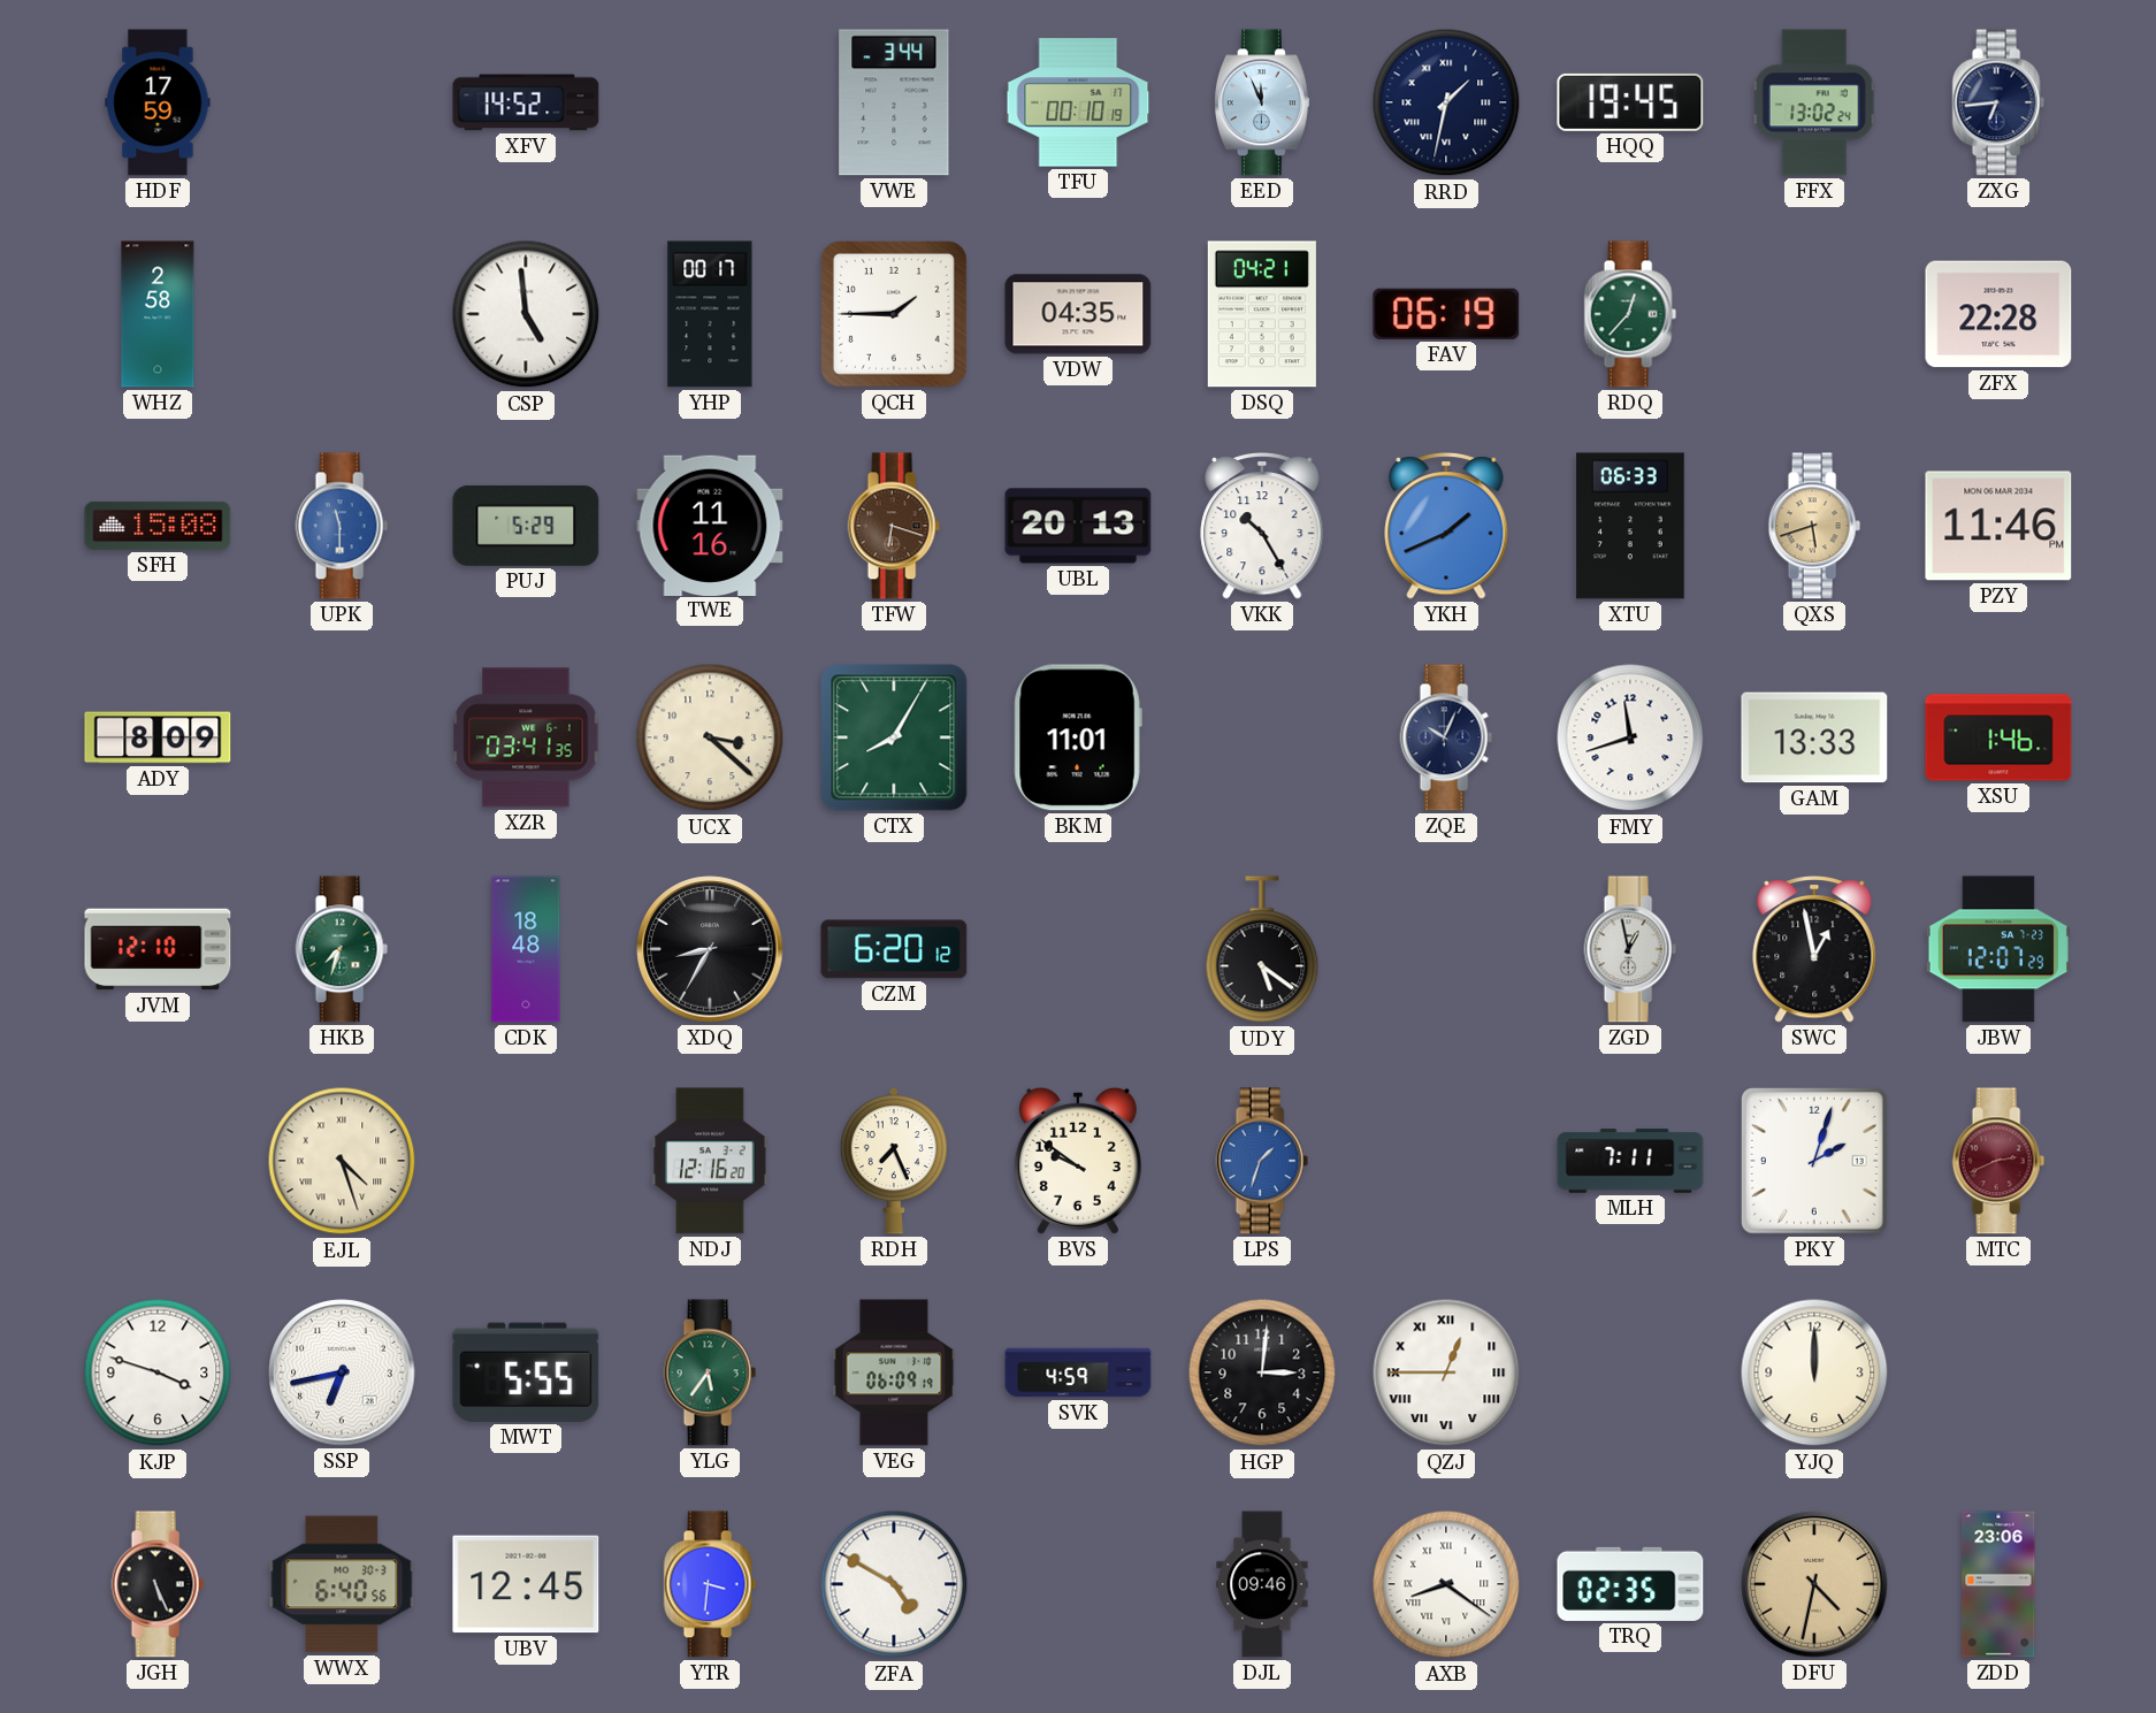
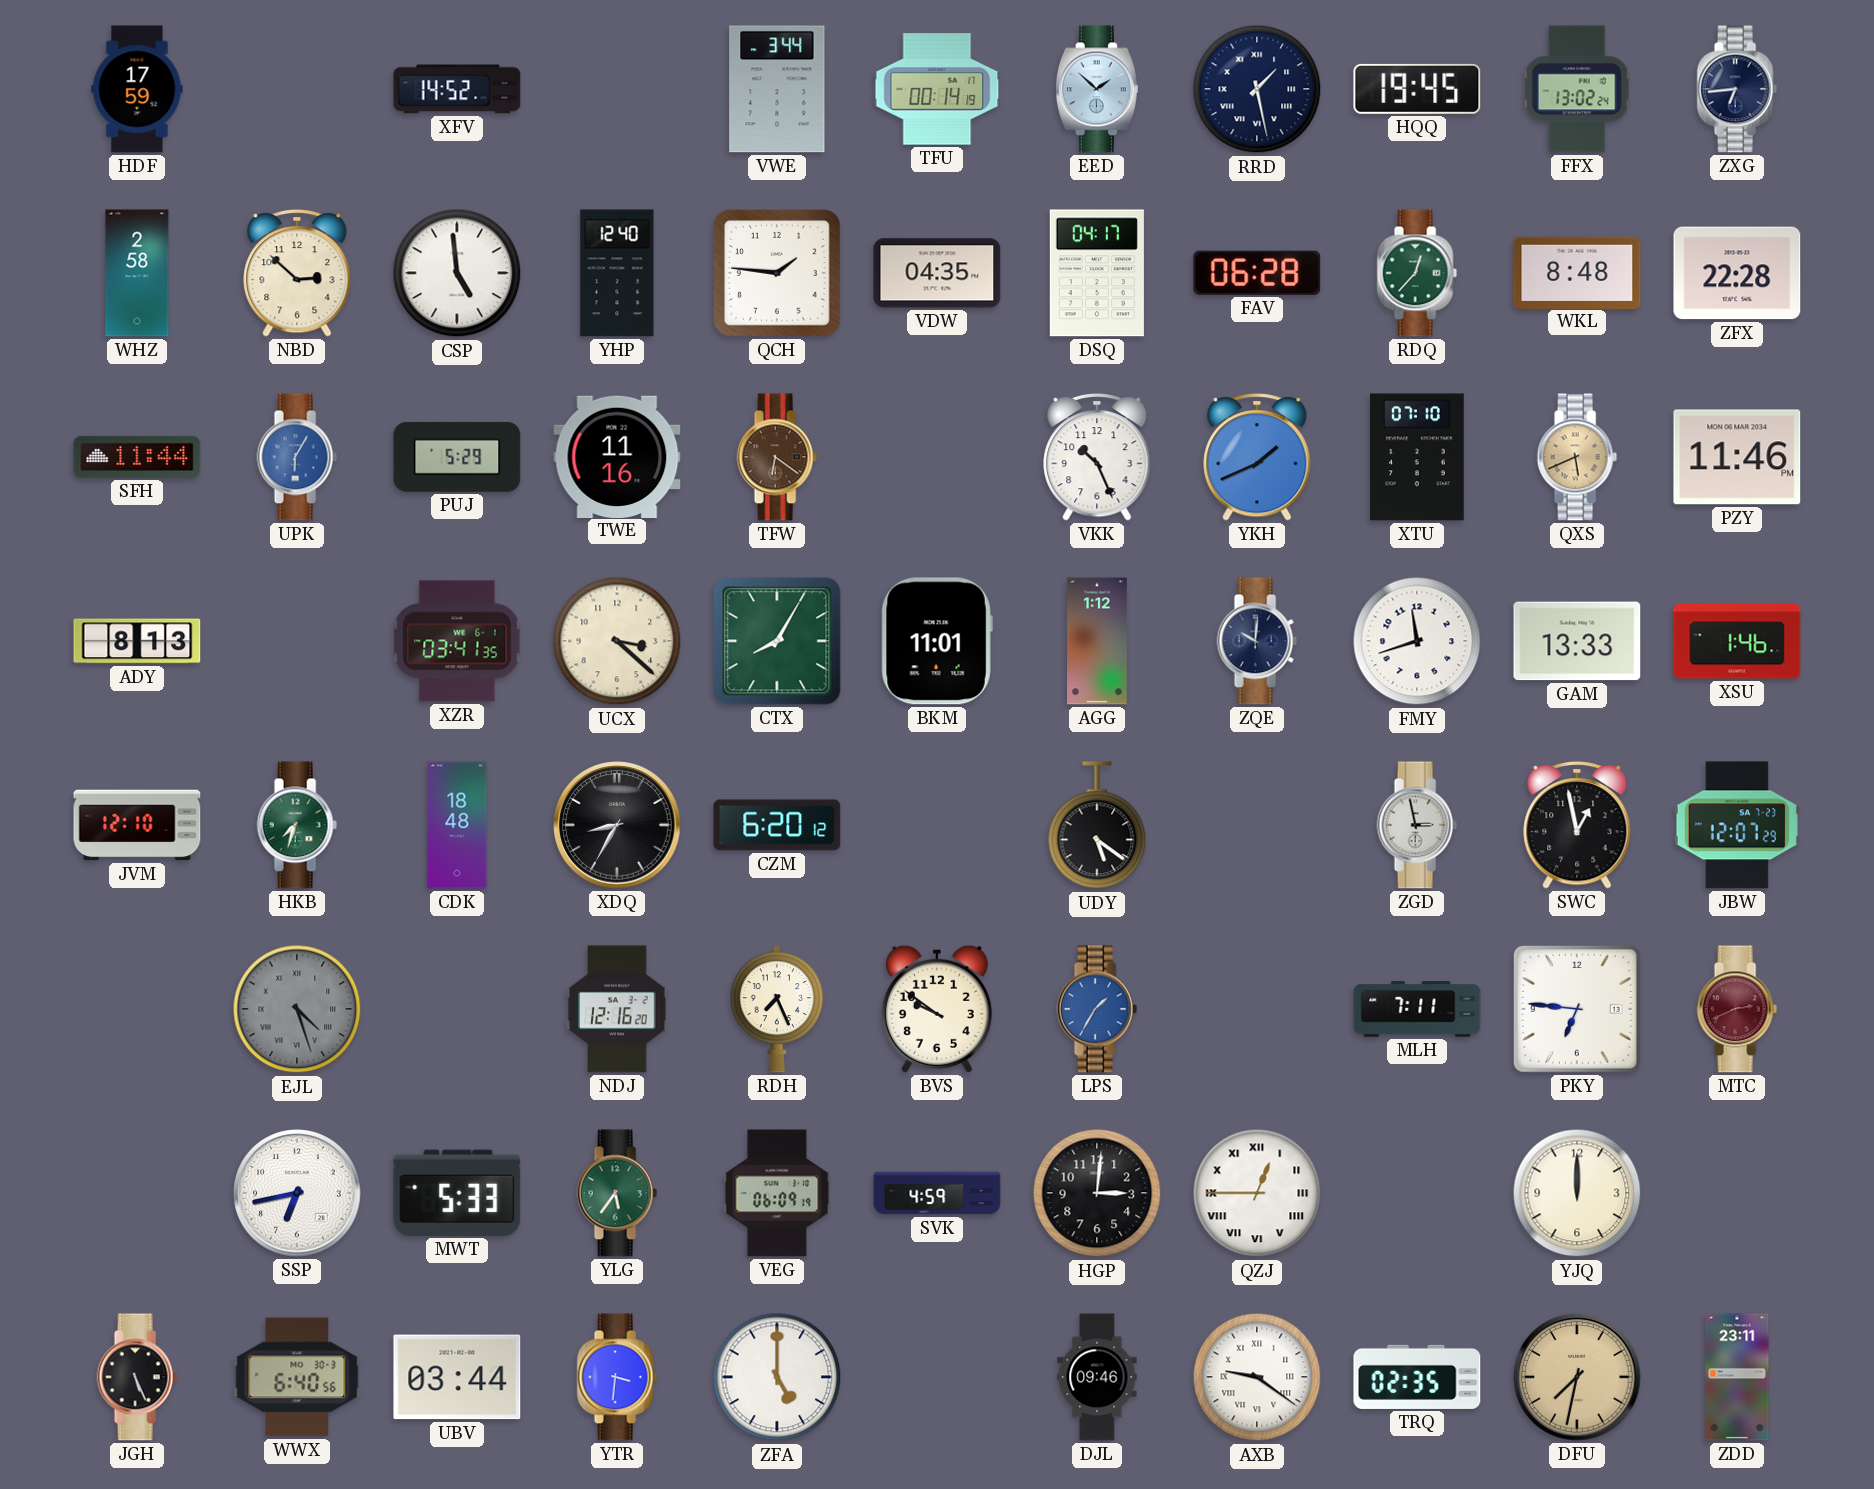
TFU: 00:10 -> 00:14 (937, 89)
EED: 11:56 -> 1:52 (1097, 89)
RRD: 1:32 -> 1:28 (1257, 89)
NBD: none -> 2:52 (297, 274)
YHP: 00:17 -> 12:40 (617, 273)
QCH: 1:45 -> 1:46 (778, 274)
DSQ: 04:21 -> 04:17 (1097, 273)
FAV: 06:19 -> 06:28 (1257, 273)
WKL: none -> 8:48 (1577, 272)
SFH: 15:08 -> 11:44 (137, 457)
UPK: 11:30 -> 6:05 (297, 457)
TFW: 6:18 -> 6:21 (777, 457)
UBL: 20:13 -> none (1078, 526)
VKK: 10:25 -> 10:26 (1097, 458)
XTU: 06:33 -> 07:10 (1417, 457)
QXS: 5:42 -> 5:41 (1577, 457)
ADY: 8:09 -> 8:13 (137, 641)
AGG: none -> 1:12 (1097, 641)
ZQE: 10:04 -> 10:01 (1257, 641)
ZGD: 12:58 -> 2:58 (1417, 825)
EJL dial: cream -> grey (297, 1009)
LPS: 1:33 -> 1:35 (1097, 1009)
PKY: 2:03 -> 6:46 (1578, 1010)
KJP: 3:48 -> none (158, 1372)
MWT: 5:55 -> 5:33 (457, 1193)
UBV: 12:45 -> 03:44 (457, 1377)
ZFA: 4:50 -> 5:00 (777, 1377)
AXB: 8:21 -> 9:21 (1257, 1377)
DFU: 4:32 -> 7:32 (1577, 1377)
ZDD: 23:06 -> 23:11 (1737, 1377)
